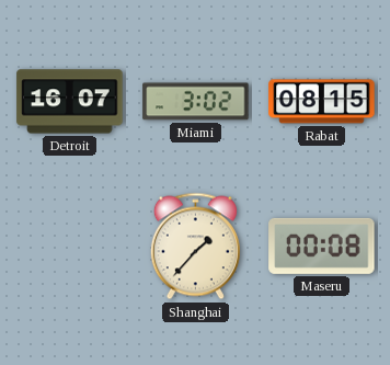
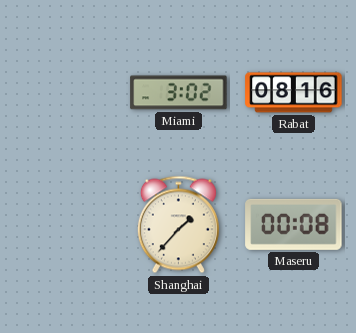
Detroit: 16:07 -> none (70, 102)
Rabat: 08:15 -> 08:16 (294, 93)
